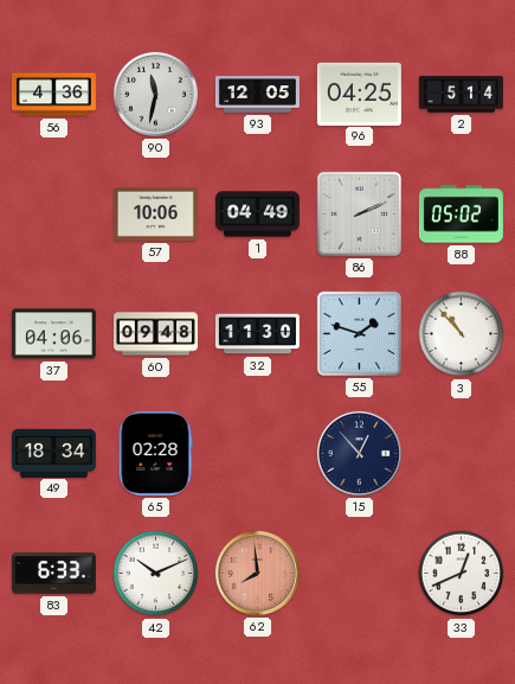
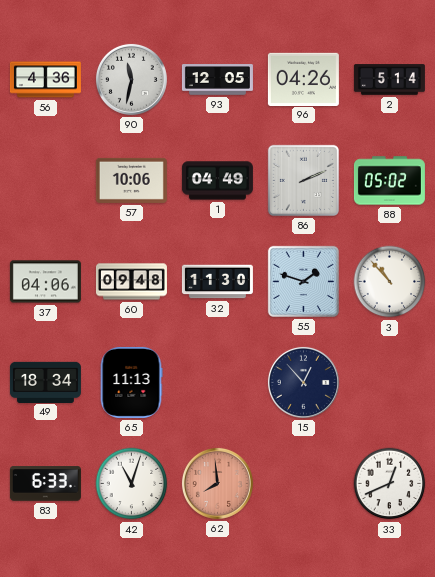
96: 04:25 -> 04:26 (303, 79)
65: 02:28 -> 11:13 (131, 382)
42: 10:11 -> 11:03 (132, 484)
